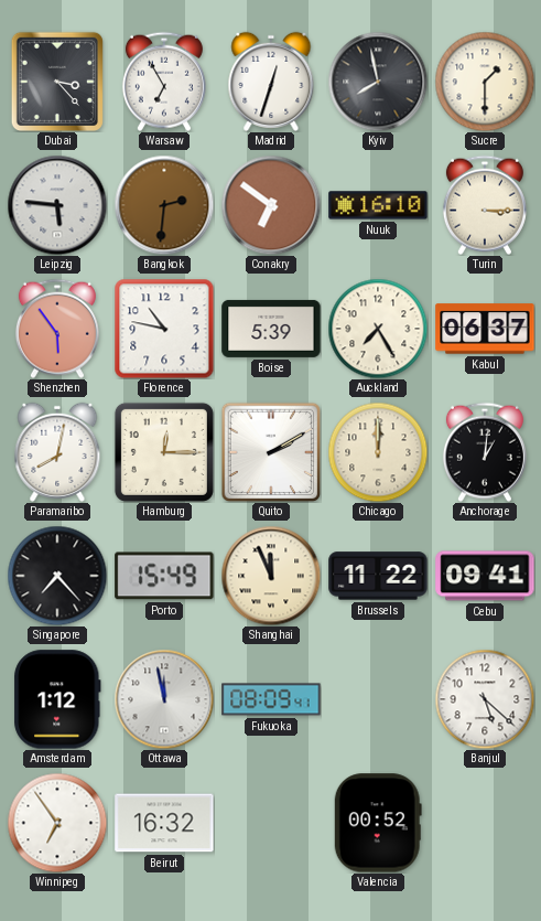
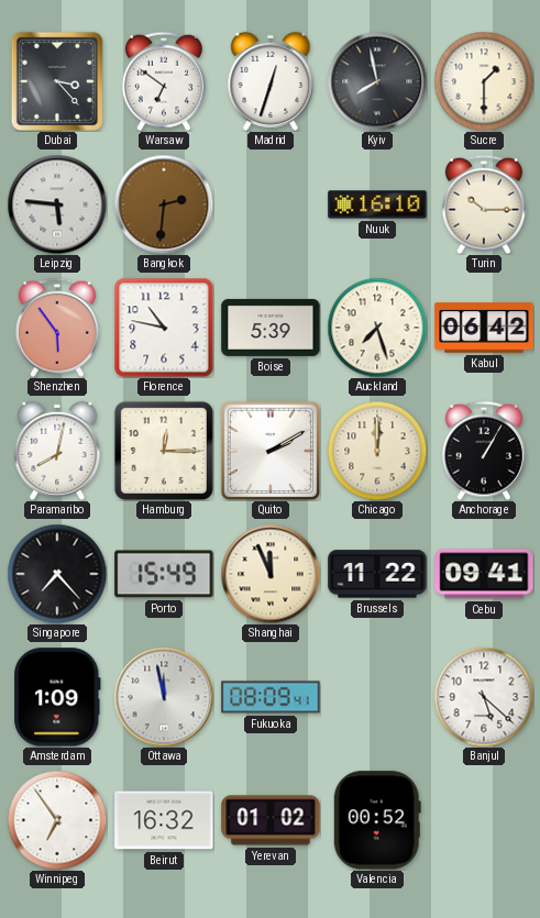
Warsaw: 6:55 -> 6:51 (164, 81)
Conakry: 6:51 -> none (271, 205)
Turin: 3:15 -> 10:15 (484, 204)
Auckland: 7:25 -> 7:27 (377, 328)
Kabul: 06:37 -> 06:42 (484, 328)
Anchorage: 1:01 -> 1:05 (484, 451)
Amsterdam: 1:12 -> 1:09 (57, 697)
Yerevan: none -> 01:02 (271, 820)
